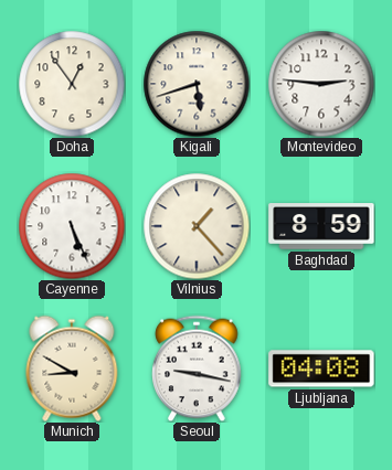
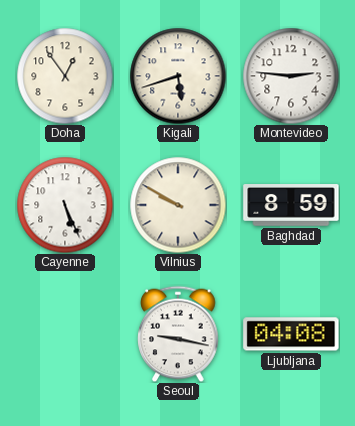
Vilnius: 1:23 -> 9:50 (178, 205)
Munich: 8:50 -> none (72, 368)
